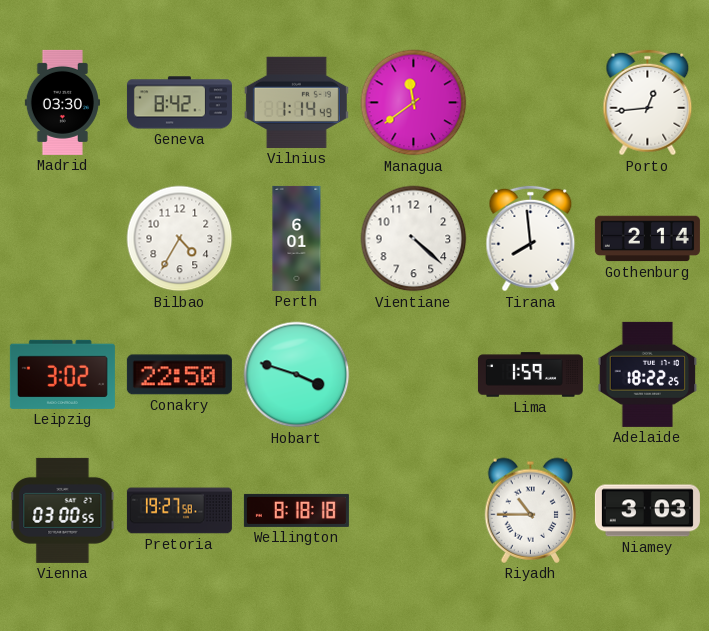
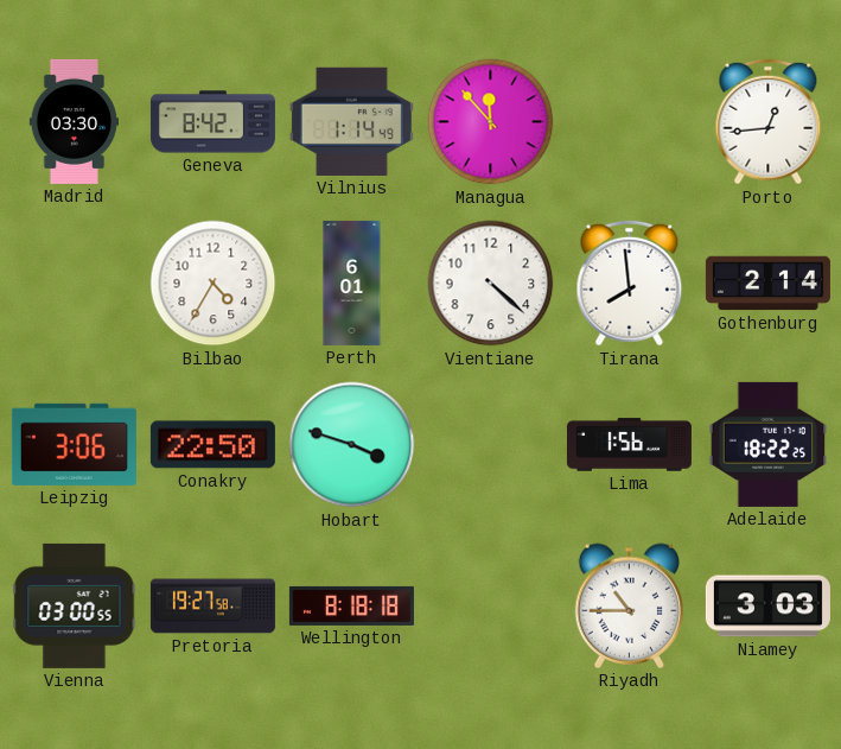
Managua: 11:39 -> 11:53 (491, 122)
Leipzig: 3:02 -> 3:06 (74, 444)
Lima: 1:59 -> 1:56 (629, 445)
